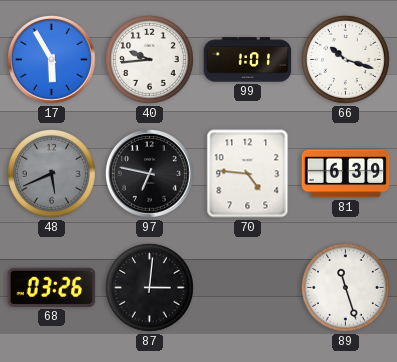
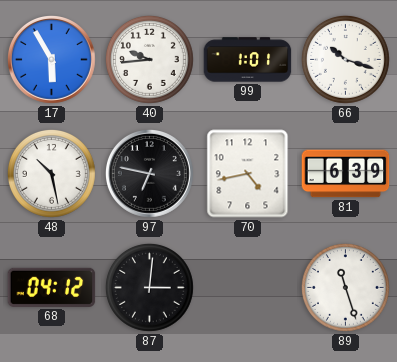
48: 5:41 -> 10:28 (51, 173)
48 dial: grey -> white (51, 173)
70: 4:46 -> 4:43 (248, 174)
68: 03:26 -> 04:12 (52, 287)
